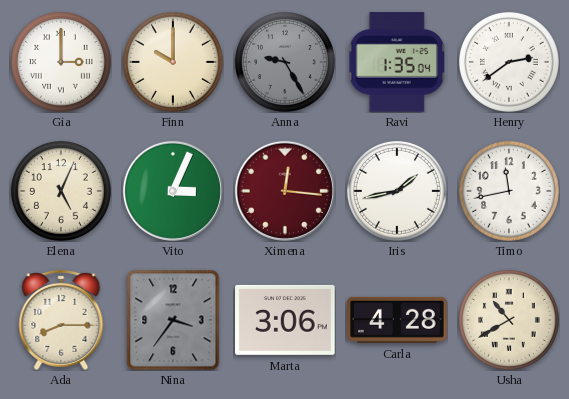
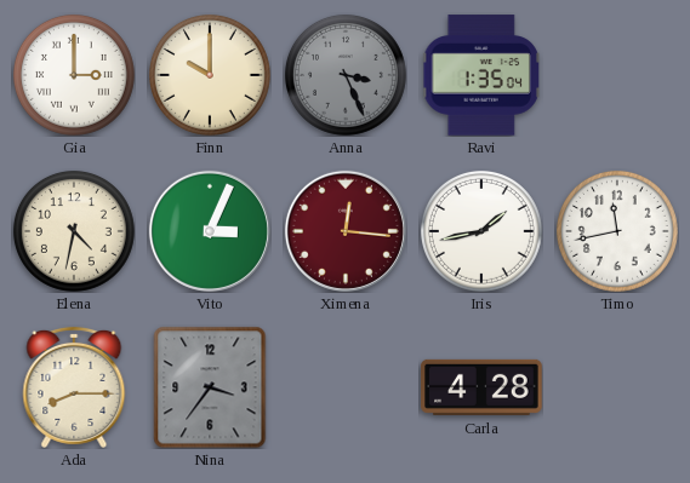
Anna: 9:25 -> 3:26 (346, 75)
Henry: 2:39 -> none (509, 62)
Elena: 5:04 -> 4:32 (74, 231)
Marta: 3:06 -> none (285, 320)
Usha: 10:40 -> none (509, 320)
